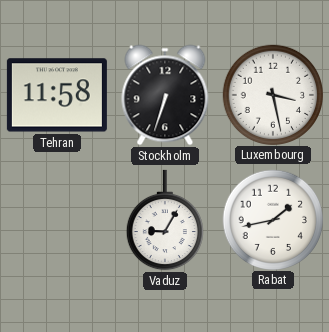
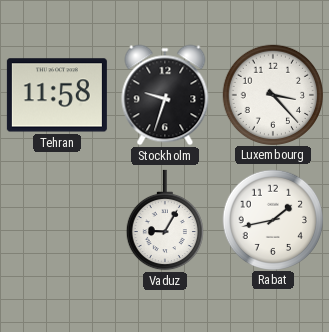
Stockholm: 6:33 -> 9:33 (165, 95)
Luxembourg: 3:28 -> 3:23 (272, 94)
